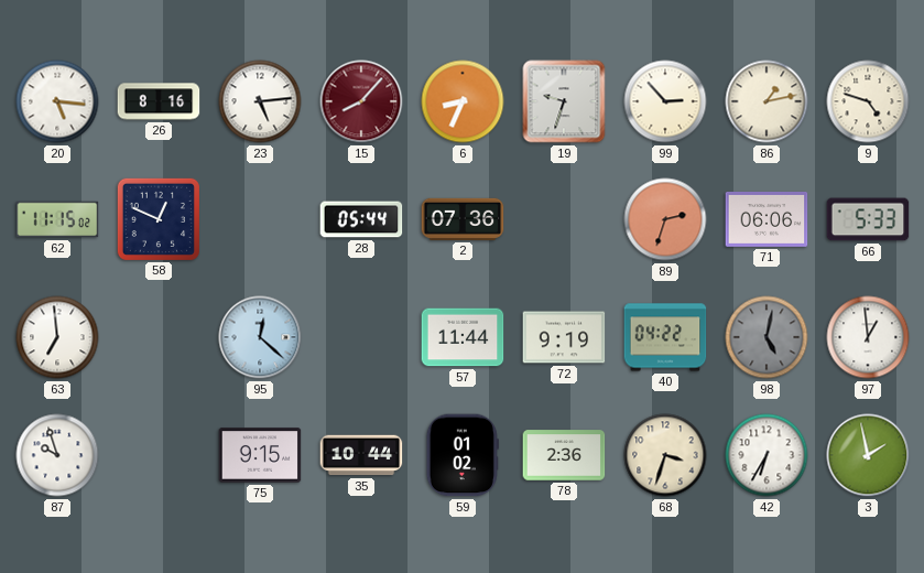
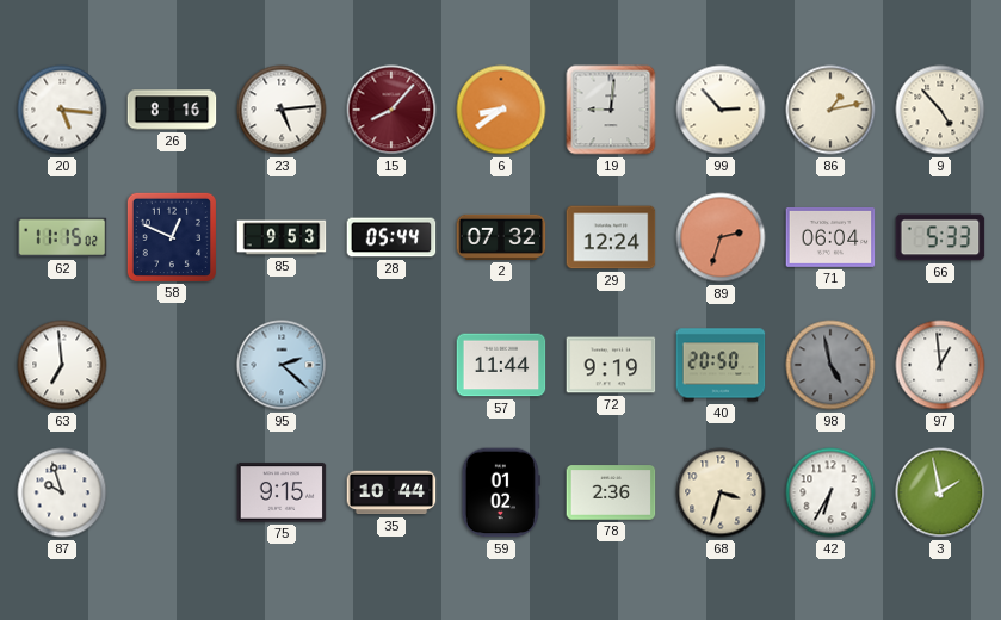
6: 8:34 -> 8:39 (501, 110)
19: 9:33 -> 9:01 (611, 110)
9: 4:48 -> 4:53 (940, 110)
85: none -> 9:53 (282, 237)
2: 07:36 -> 07:32 (501, 237)
29: none -> 12:24 (611, 237)
71: 06:06 -> 06:04 (830, 237)
95: 12:22 -> 2:22 (282, 365)
40: 04:22 -> 20:50 (721, 365)
98: 5:02 -> 4:58 (830, 365)
